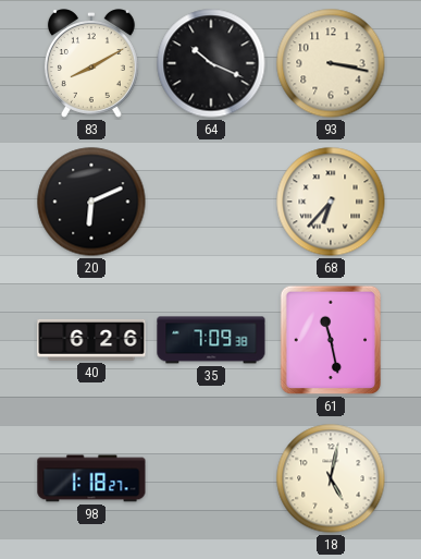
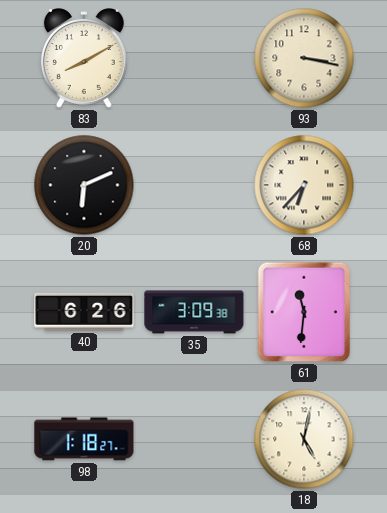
64: 10:19 -> none (211, 63)
35: 7:09 -> 3:09 (194, 312)
61: 11:28 -> 11:31 (304, 312)
